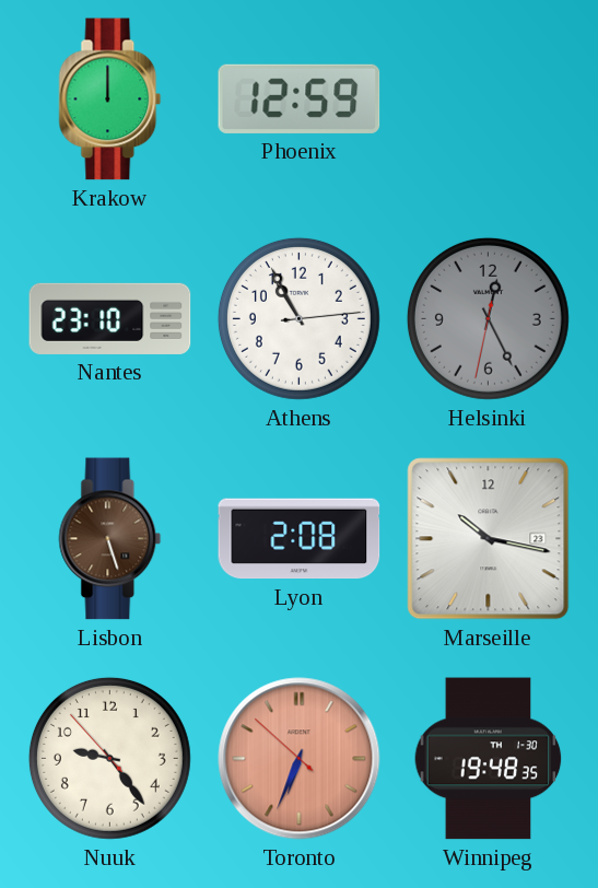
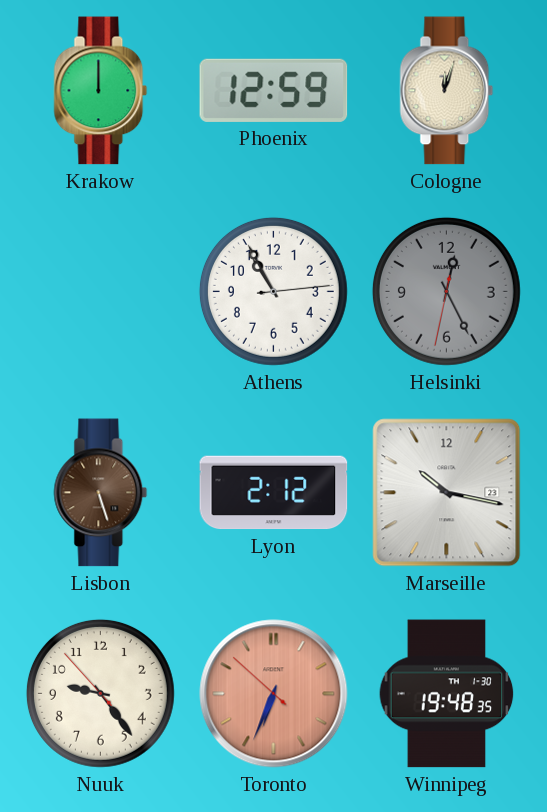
Cologne: none -> 12:03 (447, 91)
Nantes: 23:10 -> none (110, 318)
Lyon: 2:08 -> 2:12 (274, 493)
